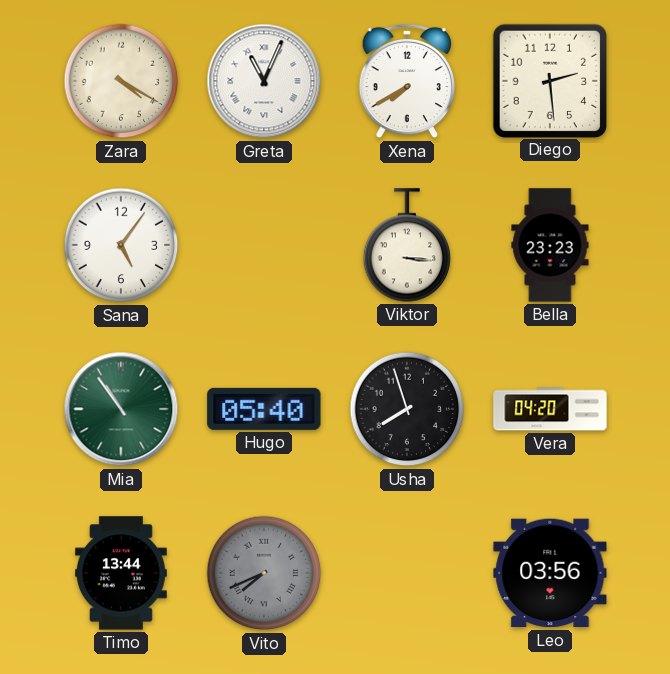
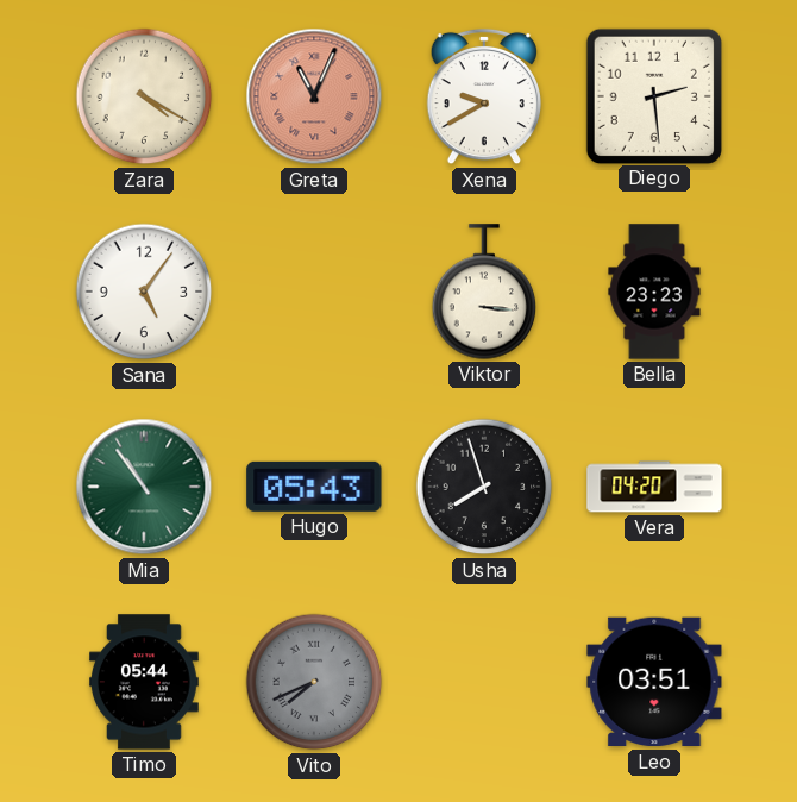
Greta dial: white -> salmon (314, 96)
Xena: 7:40 -> 9:40 (483, 96)
Hugo: 05:40 -> 05:43 (314, 487)
Timo: 13:44 -> 05:44 (145, 682)
Leo: 03:56 -> 03:51 (654, 682)
